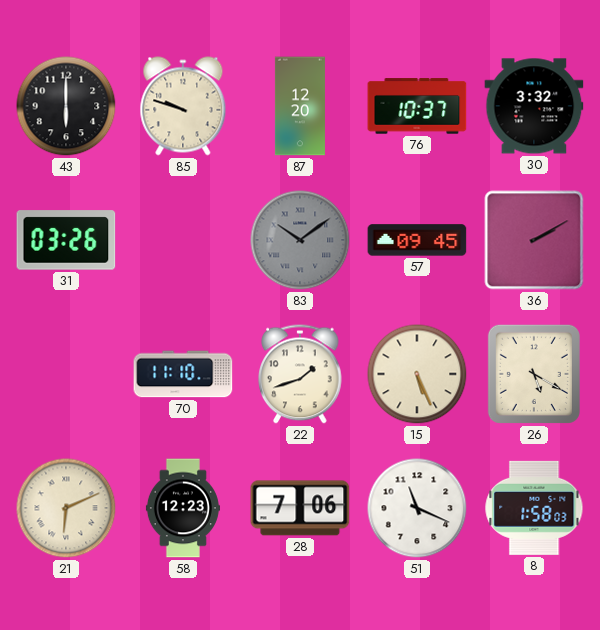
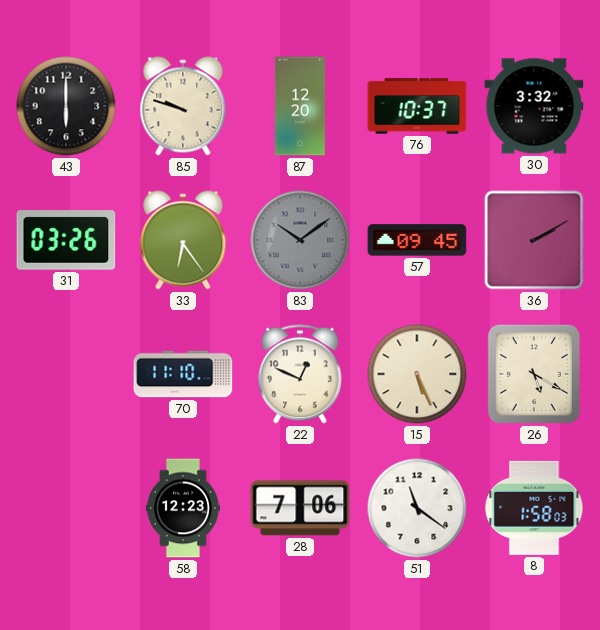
33: none -> 6:24 (183, 240)
22: 1:42 -> 12:49 (300, 374)
21: 6:11 -> none (66, 508)
51: 11:19 -> 11:21 (417, 508)
